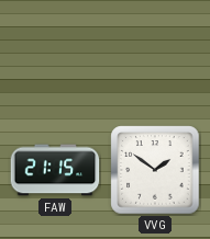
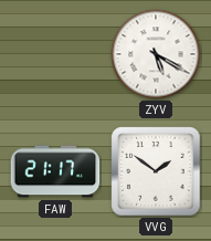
ZYV: none -> 5:20 (156, 54)
FAW: 21:15 -> 21:17 (55, 171)
